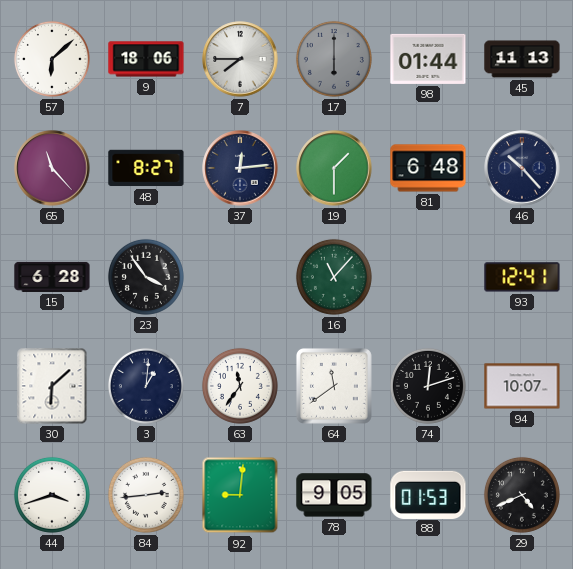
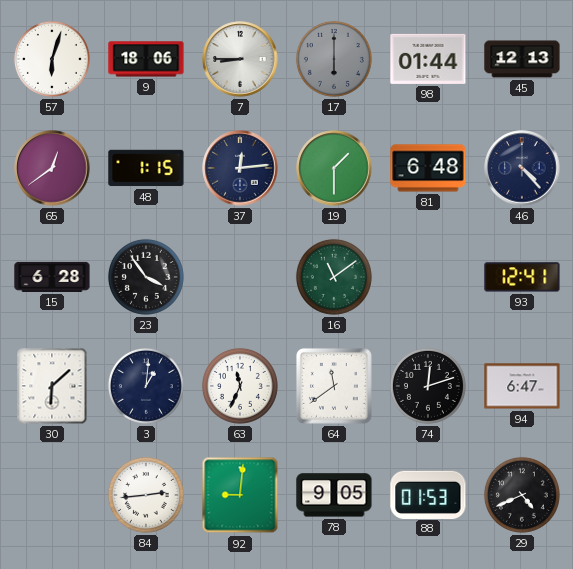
57: 6:08 -> 6:03 (52, 59)
7: 7:45 -> 8:45 (240, 59)
45: 11:13 -> 12:13 (522, 59)
65: 11:23 -> 12:39 (52, 168)
48: 8:27 -> 1:15 (146, 168)
46: 10:23 -> 4:23 (522, 168)
16: 11:07 -> 11:09 (334, 277)
63: 11:36 -> 11:34 (240, 386)
94: 10:07 -> 6:47 (522, 386)
44: 3:42 -> none (52, 495)
